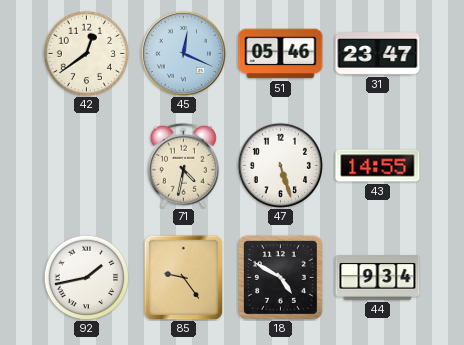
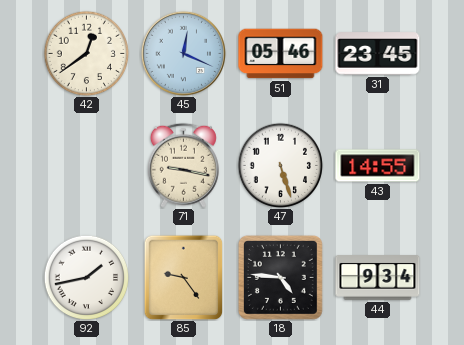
31: 23:47 -> 23:45 (378, 54)
71: 4:32 -> 9:17 (183, 165)
18: 4:50 -> 4:46 (280, 277)
